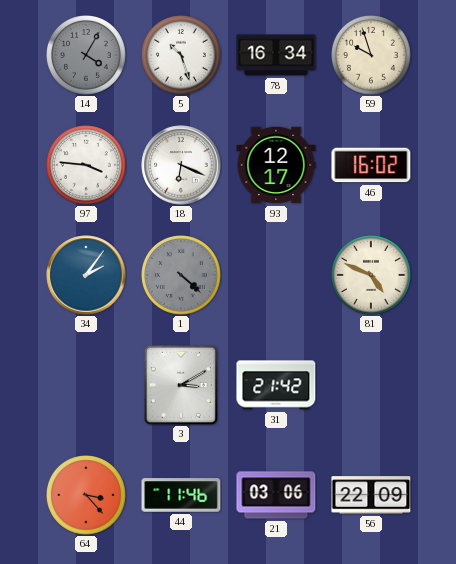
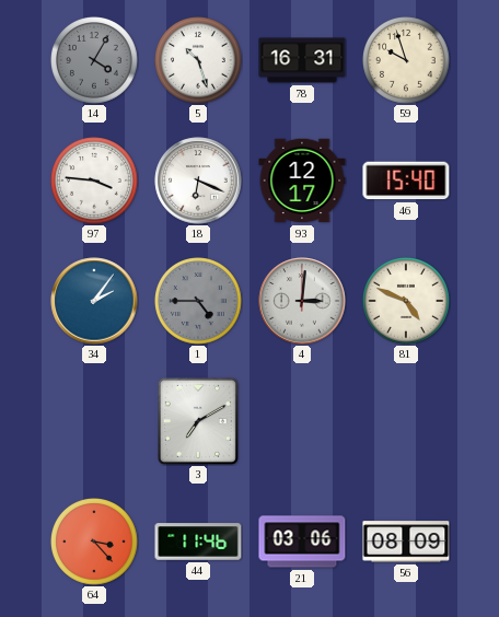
78: 16:34 -> 16:31 (302, 60)
46: 16:02 -> 15:40 (406, 181)
1: 4:22 -> 4:45 (199, 302)
4: none -> 3:01 (302, 301)
3: 3:10 -> 7:10 (198, 421)
31: 21:42 -> none (276, 385)
56: 22:09 -> 08:09 (406, 542)
